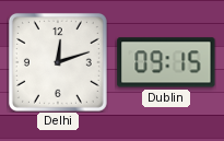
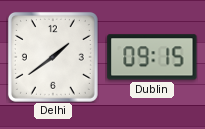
Delhi: 12:12 -> 1:39 (53, 57)
